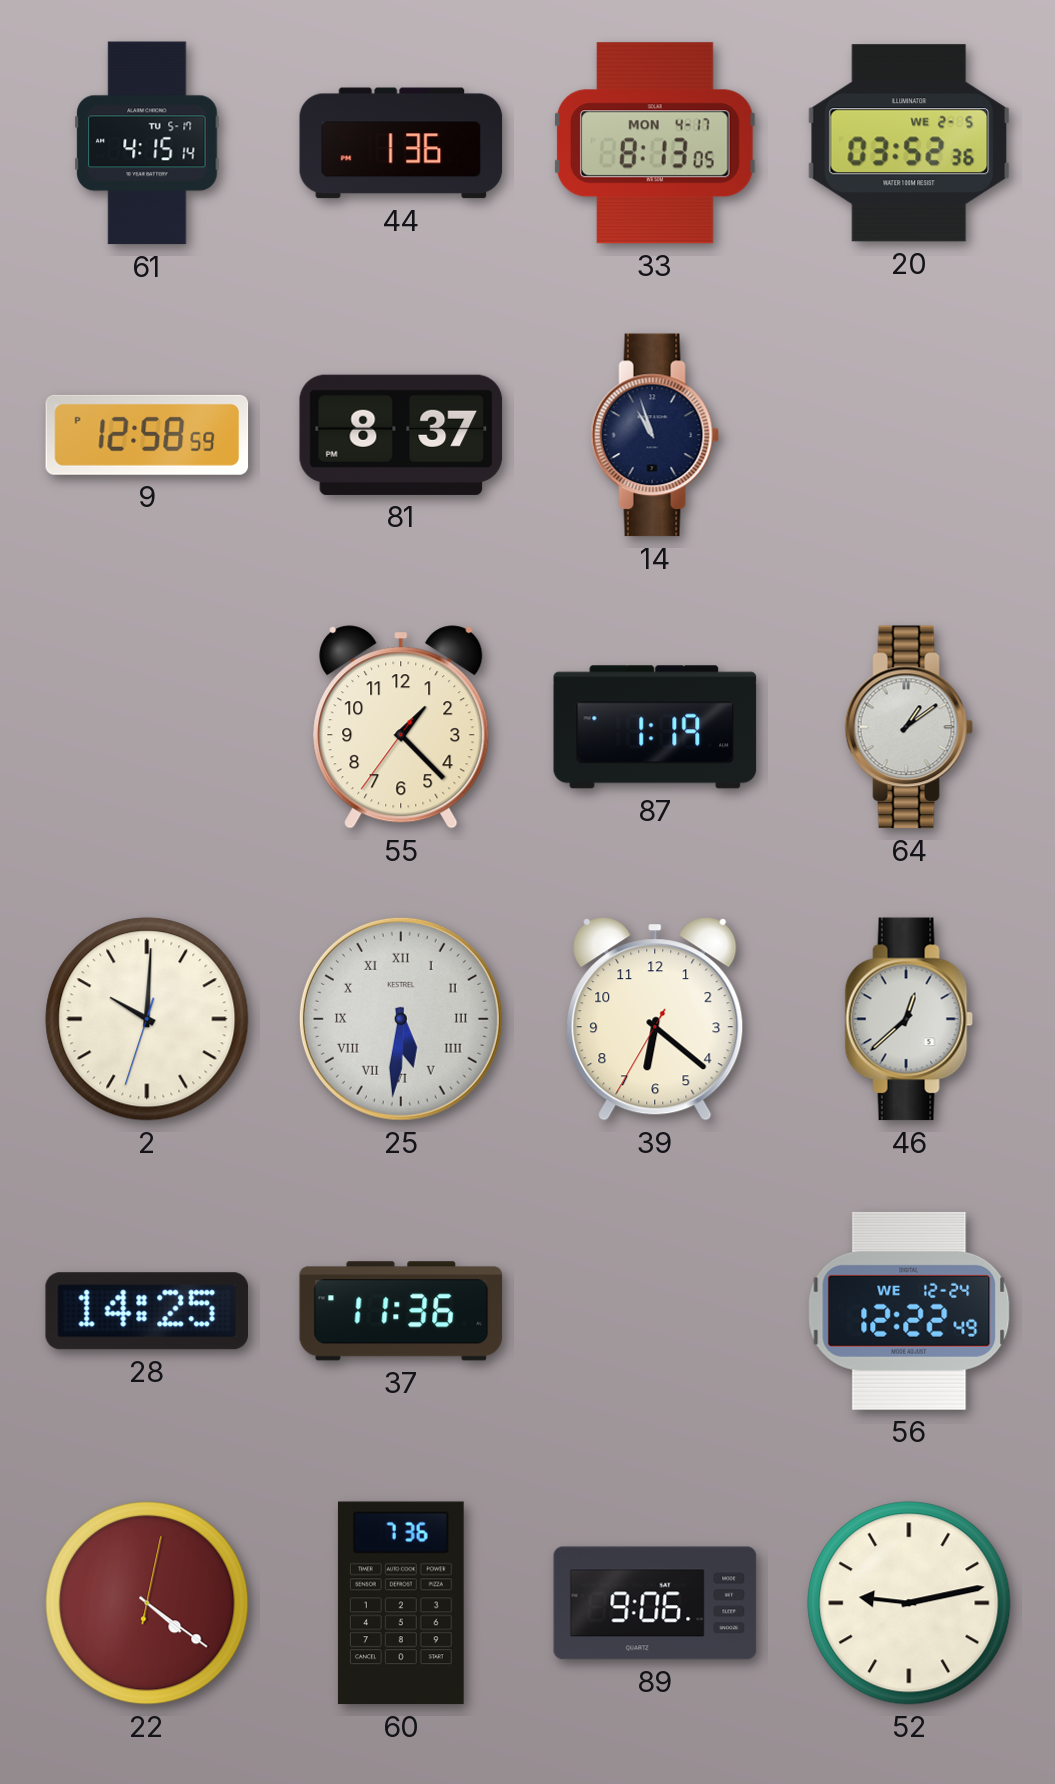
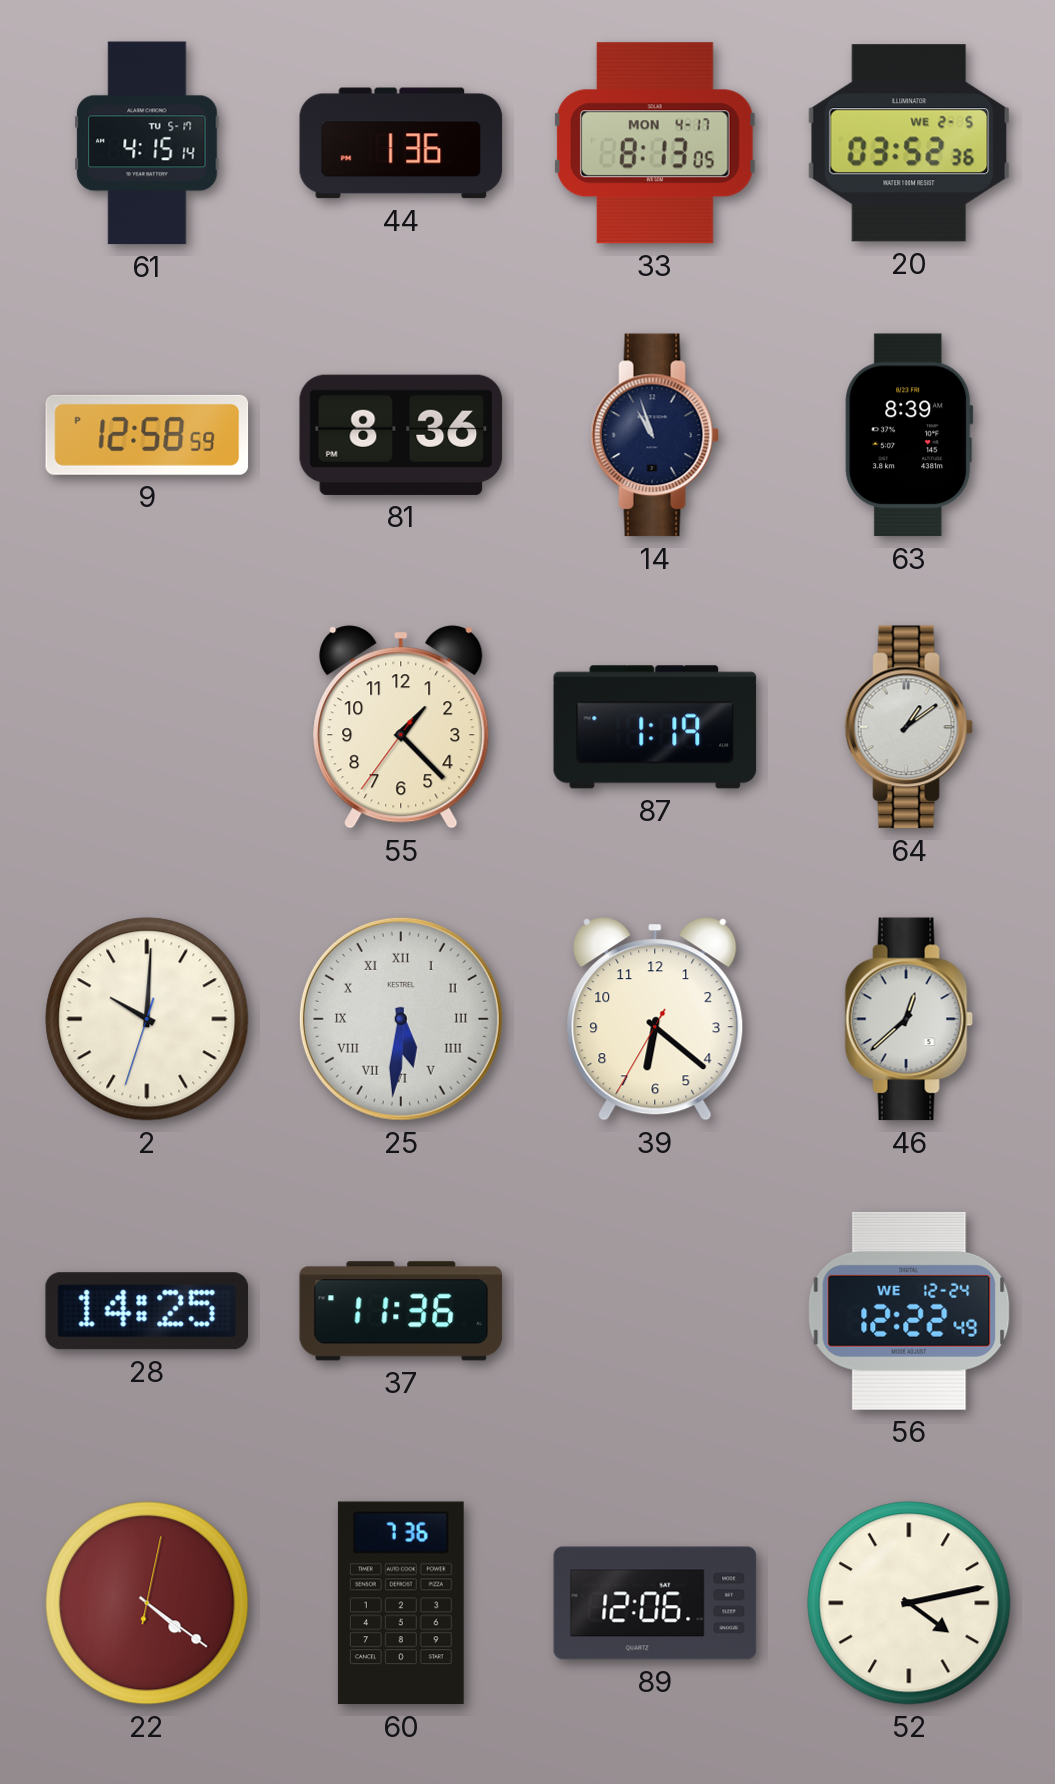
81: 8:37 -> 8:36 (401, 435)
63: none -> 8:39 (909, 435)
89: 9:06 -> 12:06 (655, 1603)
52: 9:13 -> 4:13 (909, 1603)
